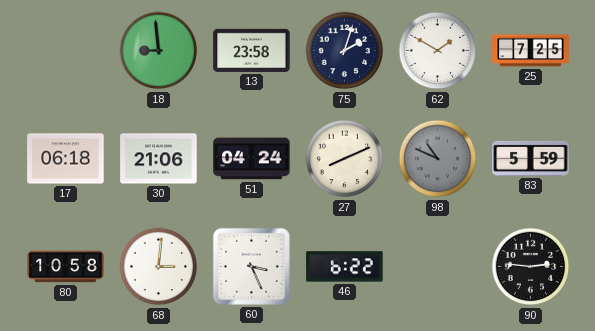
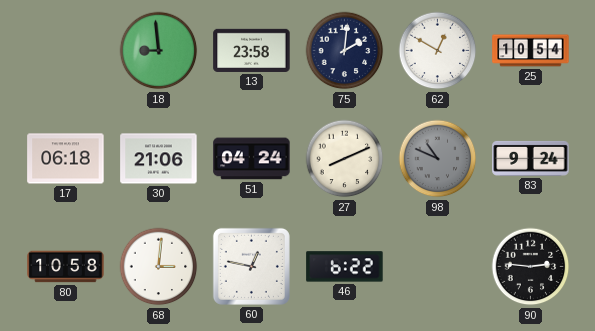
75: 2:03 -> 2:01 (345, 51)
62: 1:50 -> 12:50 (438, 51)
25: 7:25 -> 10:54 (531, 51)
83: 5:59 -> 9:24 (531, 158)
60: 3:26 -> 12:47 (251, 266)
